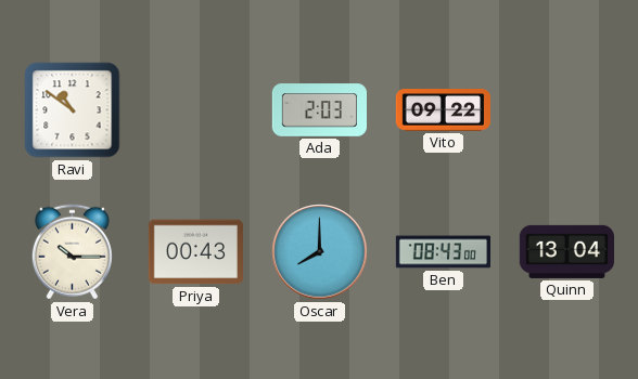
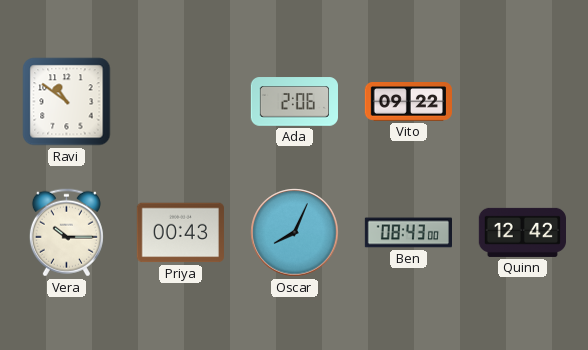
Ada: 2:03 -> 2:06 (294, 102)
Oscar: 8:00 -> 8:04 (295, 233)
Quinn: 13:04 -> 12:42 (522, 232)
